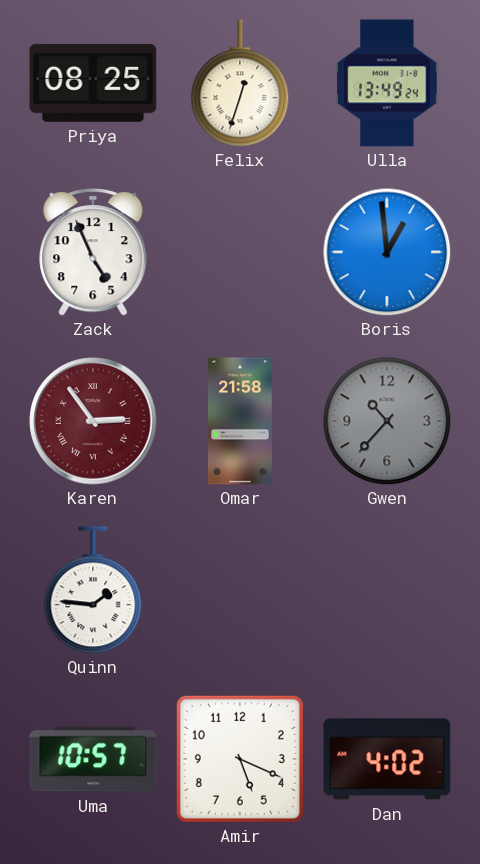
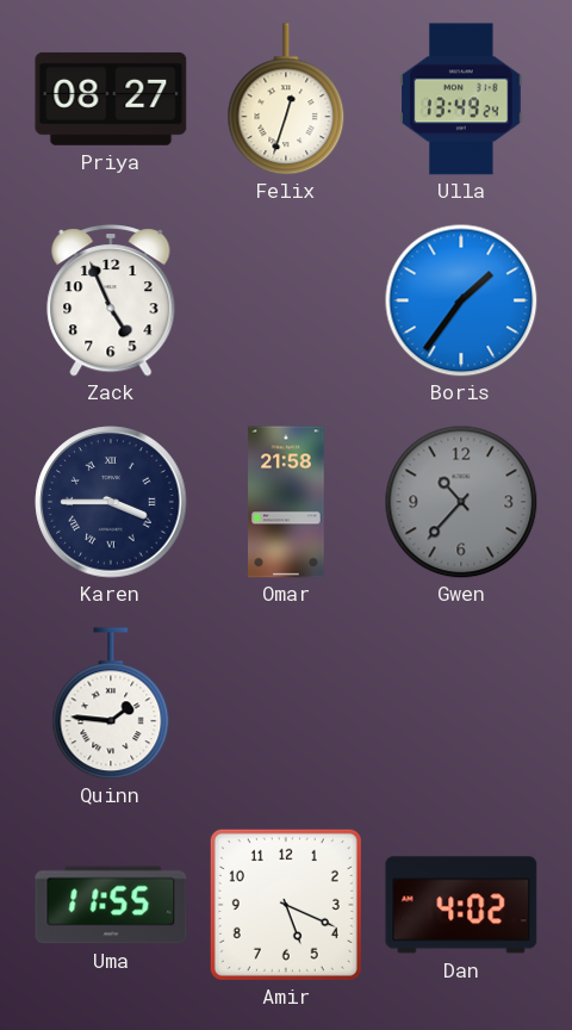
Priya: 08:25 -> 08:27 (111, 99)
Boris: 12:59 -> 1:36 (461, 300)
Karen: 2:54 -> 3:45 (111, 502)
Karen dial: burgundy -> navy (111, 502)
Uma: 10:57 -> 11:55 (111, 905)
